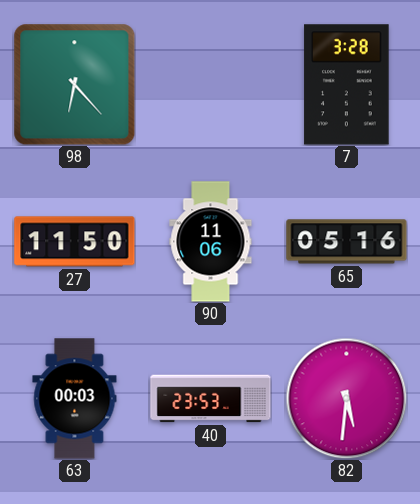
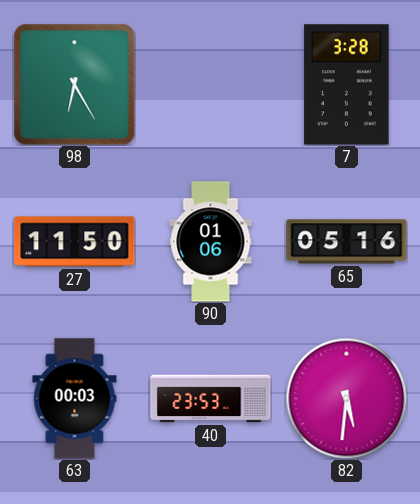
98: 6:23 -> 6:25 (75, 85)
90: 11:06 -> 01:06 (211, 242)
